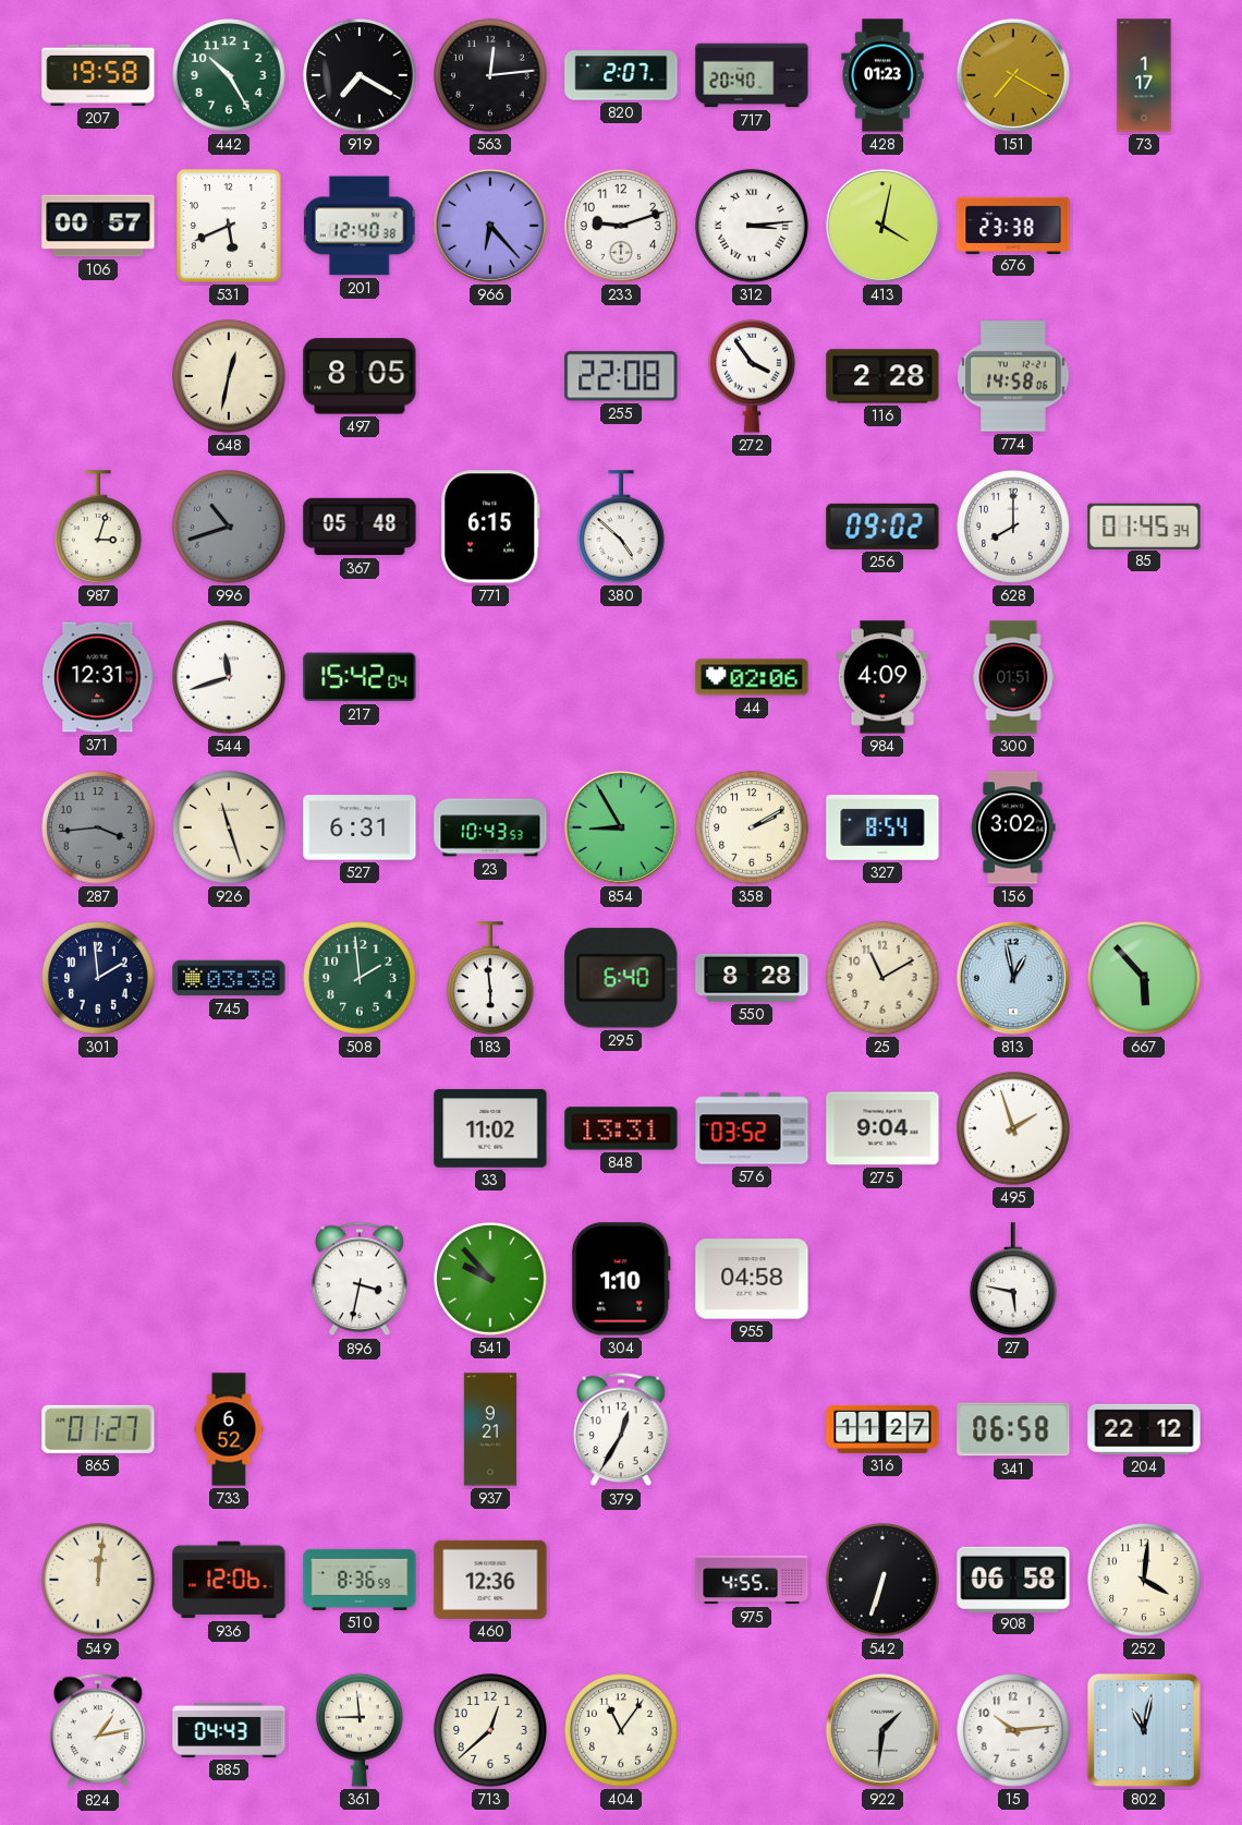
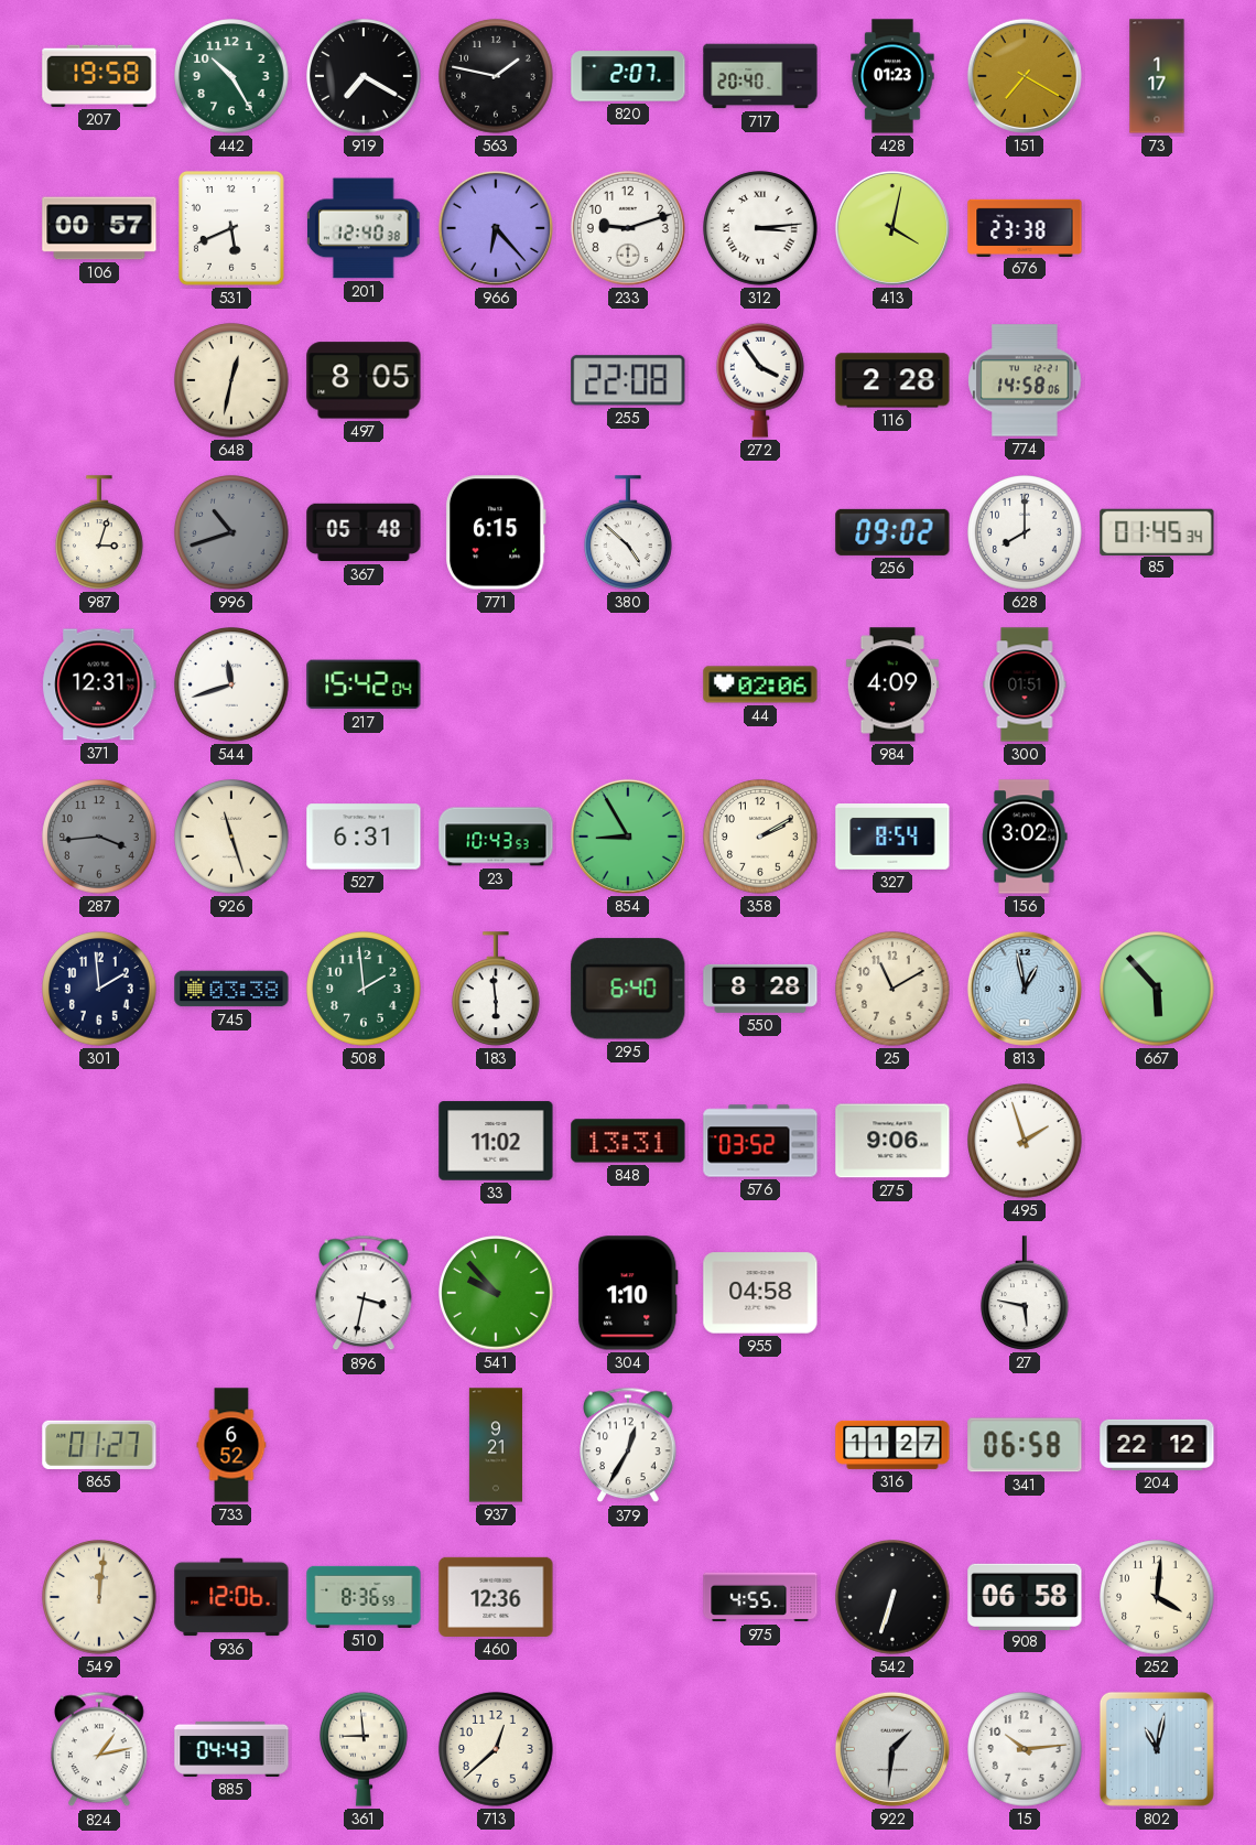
563: 12:14 -> 1:47 (496, 76)
275: 9:04 -> 9:06 (892, 1141)
404: 11:06 -> none (621, 1730)
